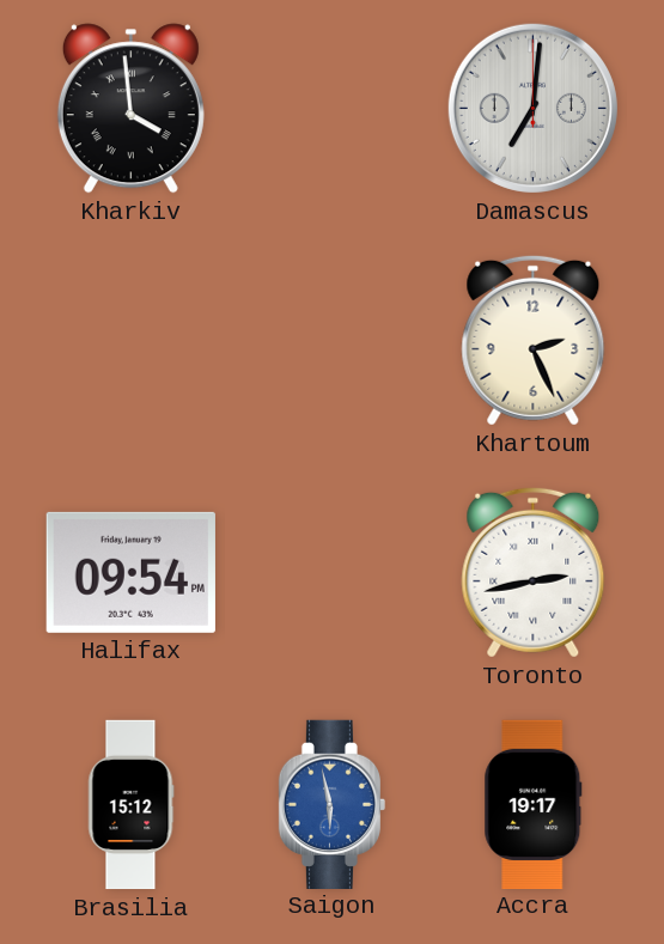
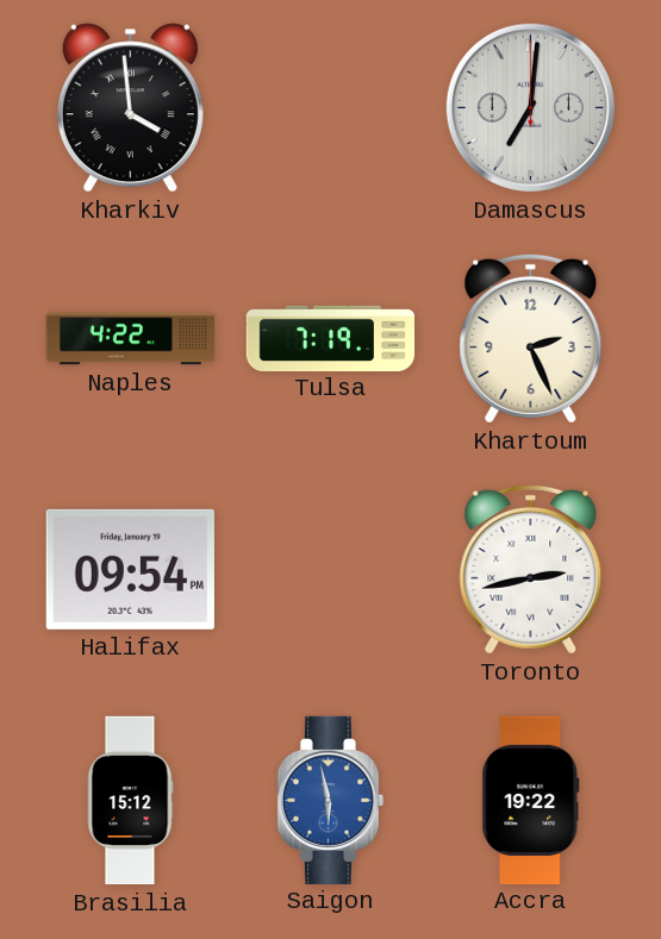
Naples: none -> 4:22 (131, 339)
Tulsa: none -> 7:19 (331, 338)
Accra: 19:17 -> 19:22 (531, 800)
